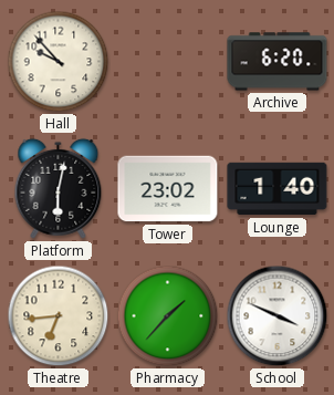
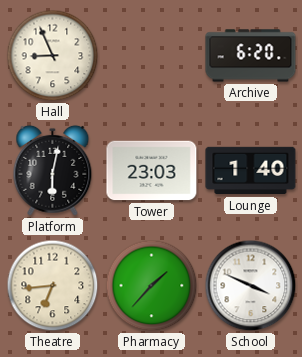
Hall: 9:53 -> 8:56 (53, 56)
Tower: 23:02 -> 23:03 (152, 171)
